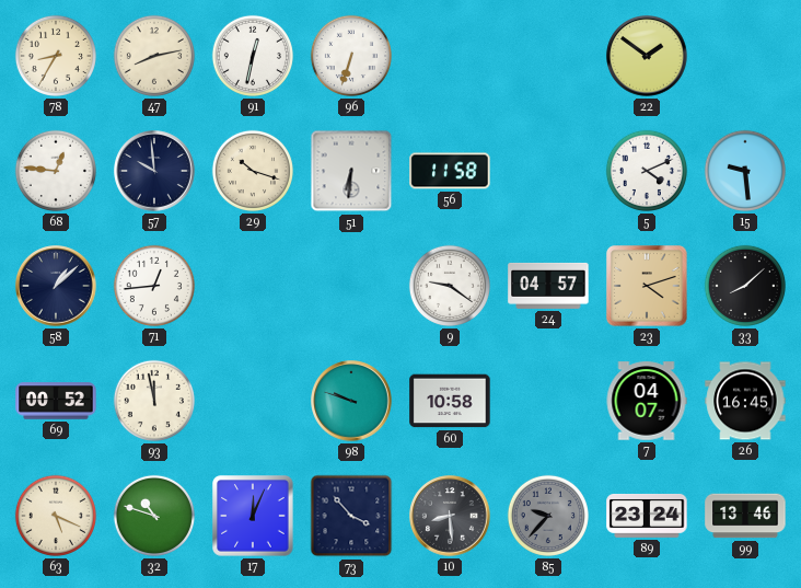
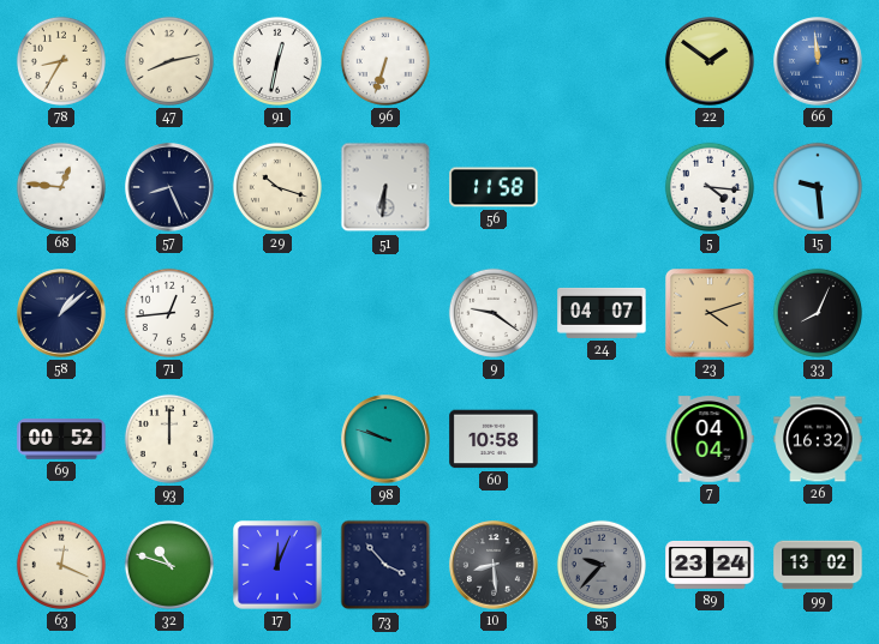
66: none -> 11:59 (818, 61)
57: 9:59 -> 8:26 (169, 187)
5: 4:11 -> 4:16 (710, 187)
24: 04:57 -> 04:07 (602, 313)
33: 8:08 -> 8:04 (818, 313)
93: 11:58 -> 12:00 (169, 439)
7: 04:07 -> 04:04 (710, 439)
26: 16:45 -> 16:32 (818, 439)
63: 5:19 -> 12:19 (61, 565)
99: 13:46 -> 13:02 (818, 565)
